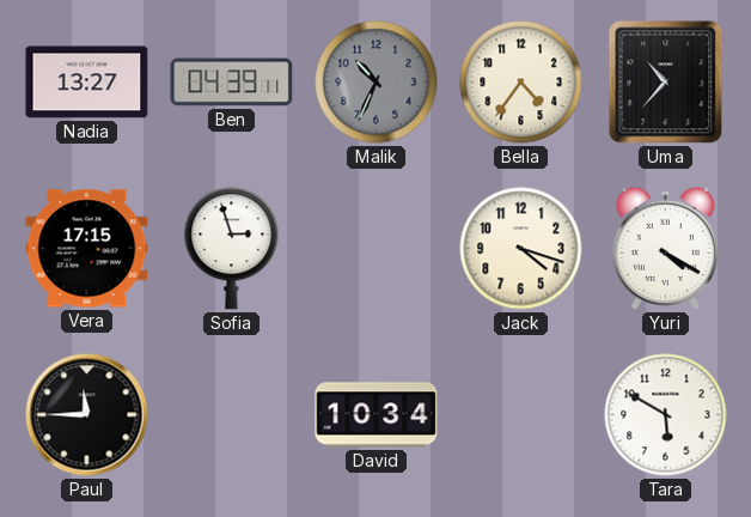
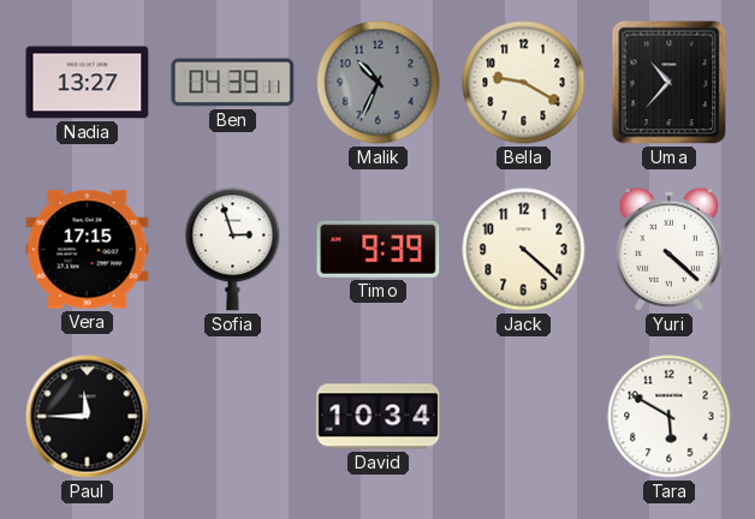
Bella: 4:36 -> 9:20 (524, 83)
Timo: none -> 9:39 (379, 249)
Jack: 4:18 -> 4:22 (524, 250)
Yuri: 4:20 -> 4:22 (668, 249)
